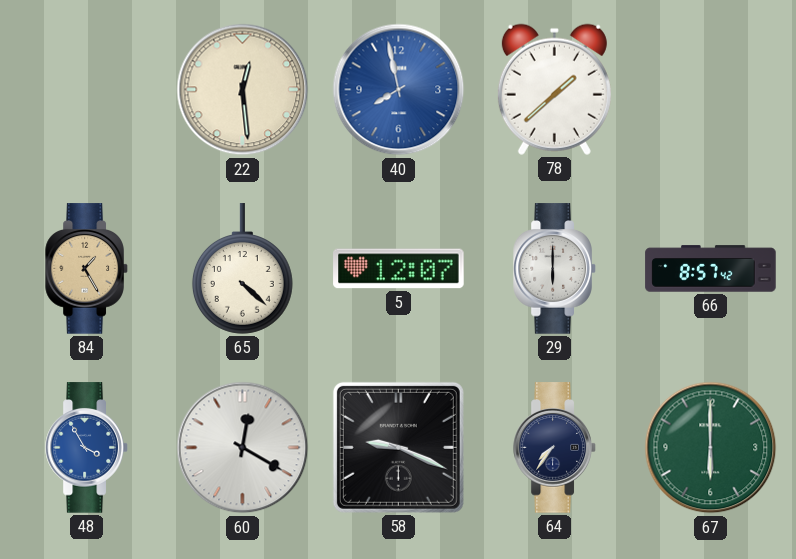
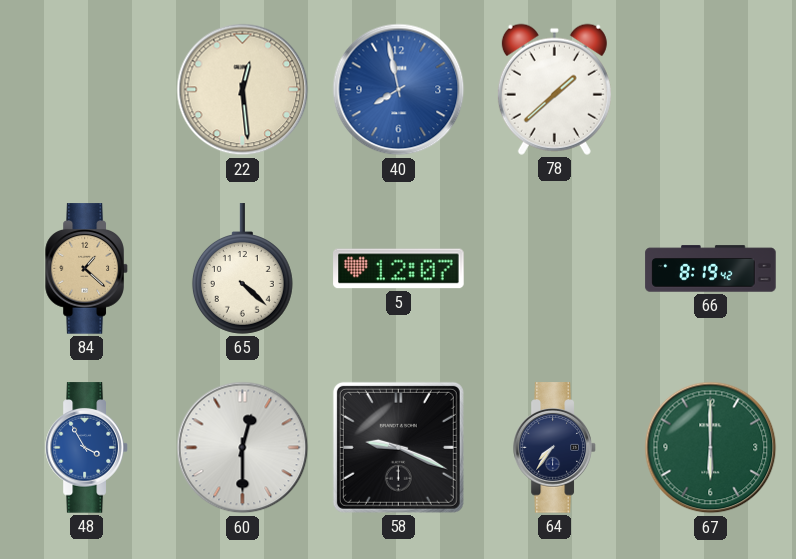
84: 1:25 -> 1:22 (87, 269)
29: 6:00 -> none (555, 269)
66: 8:57 -> 8:19 (711, 269)
60: 12:20 -> 12:30 (243, 448)
